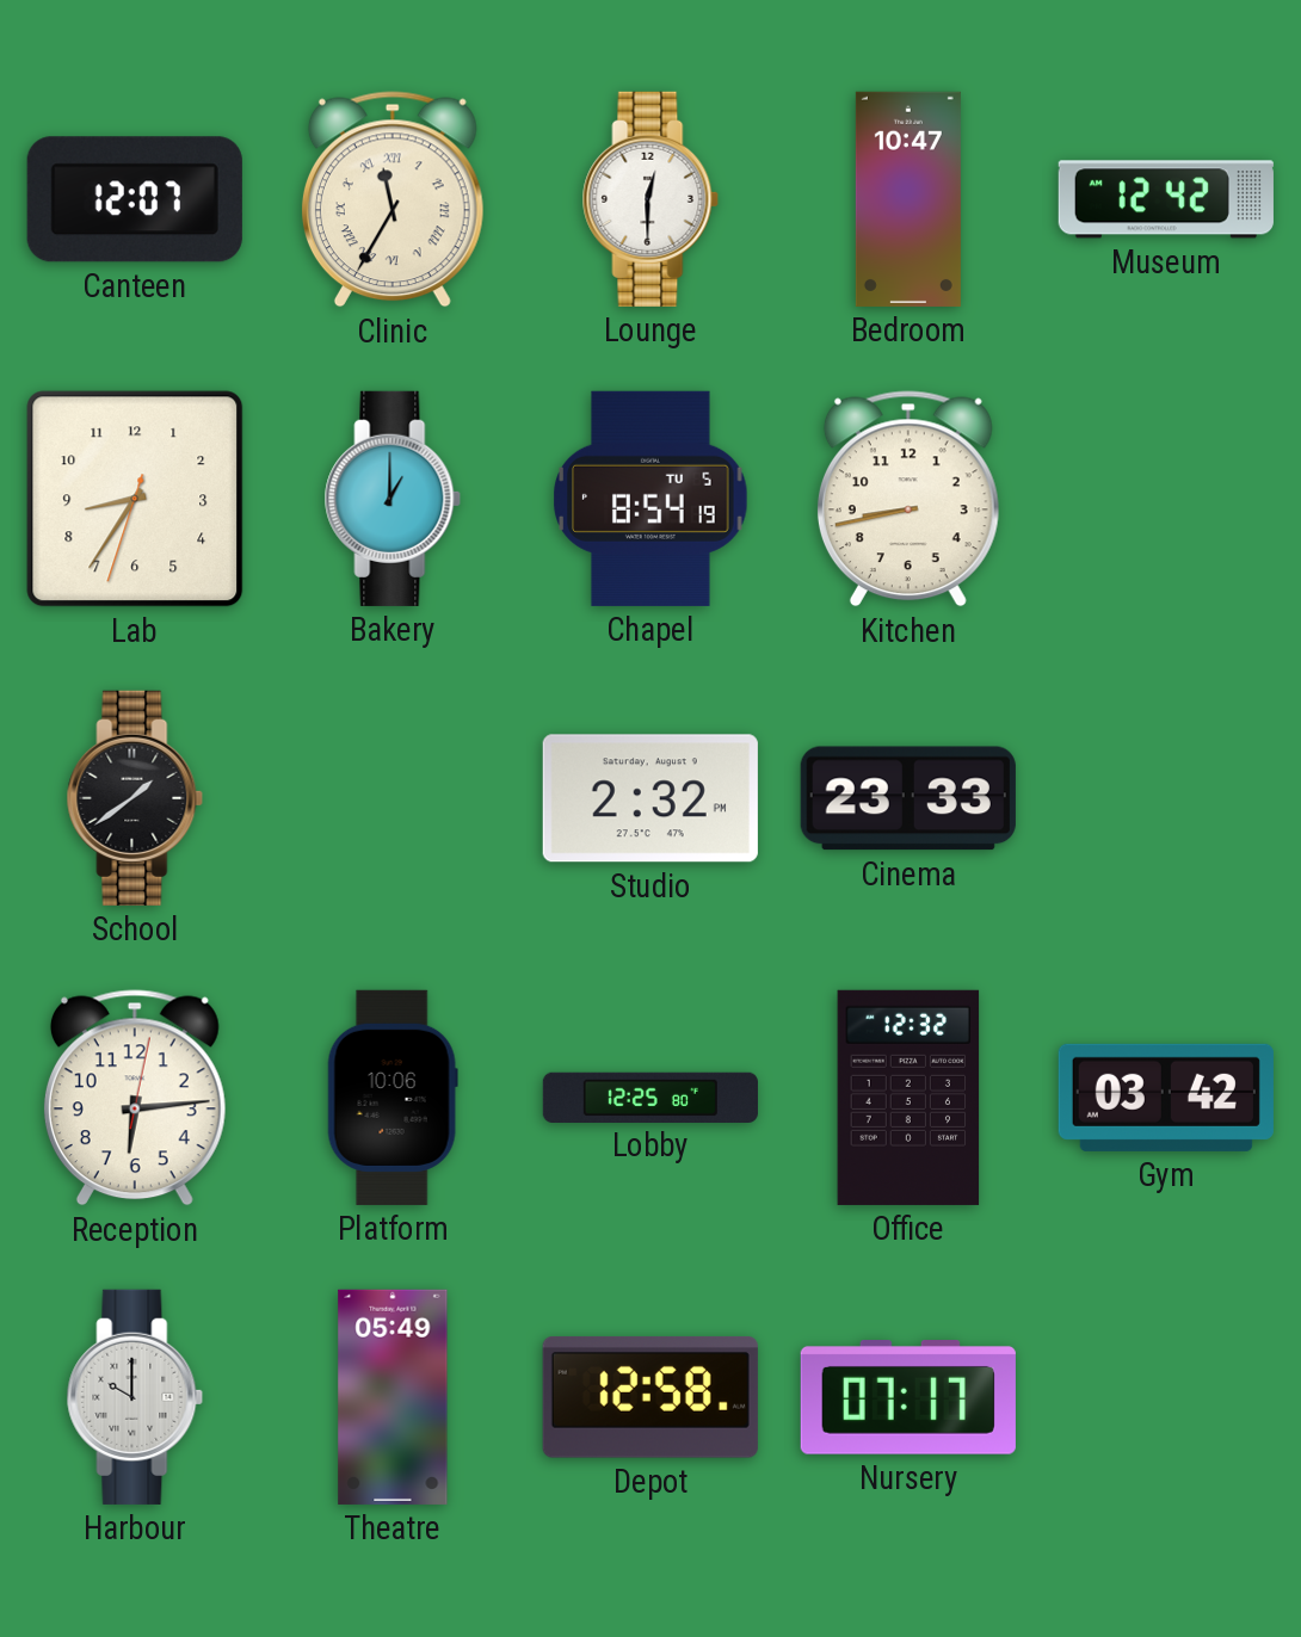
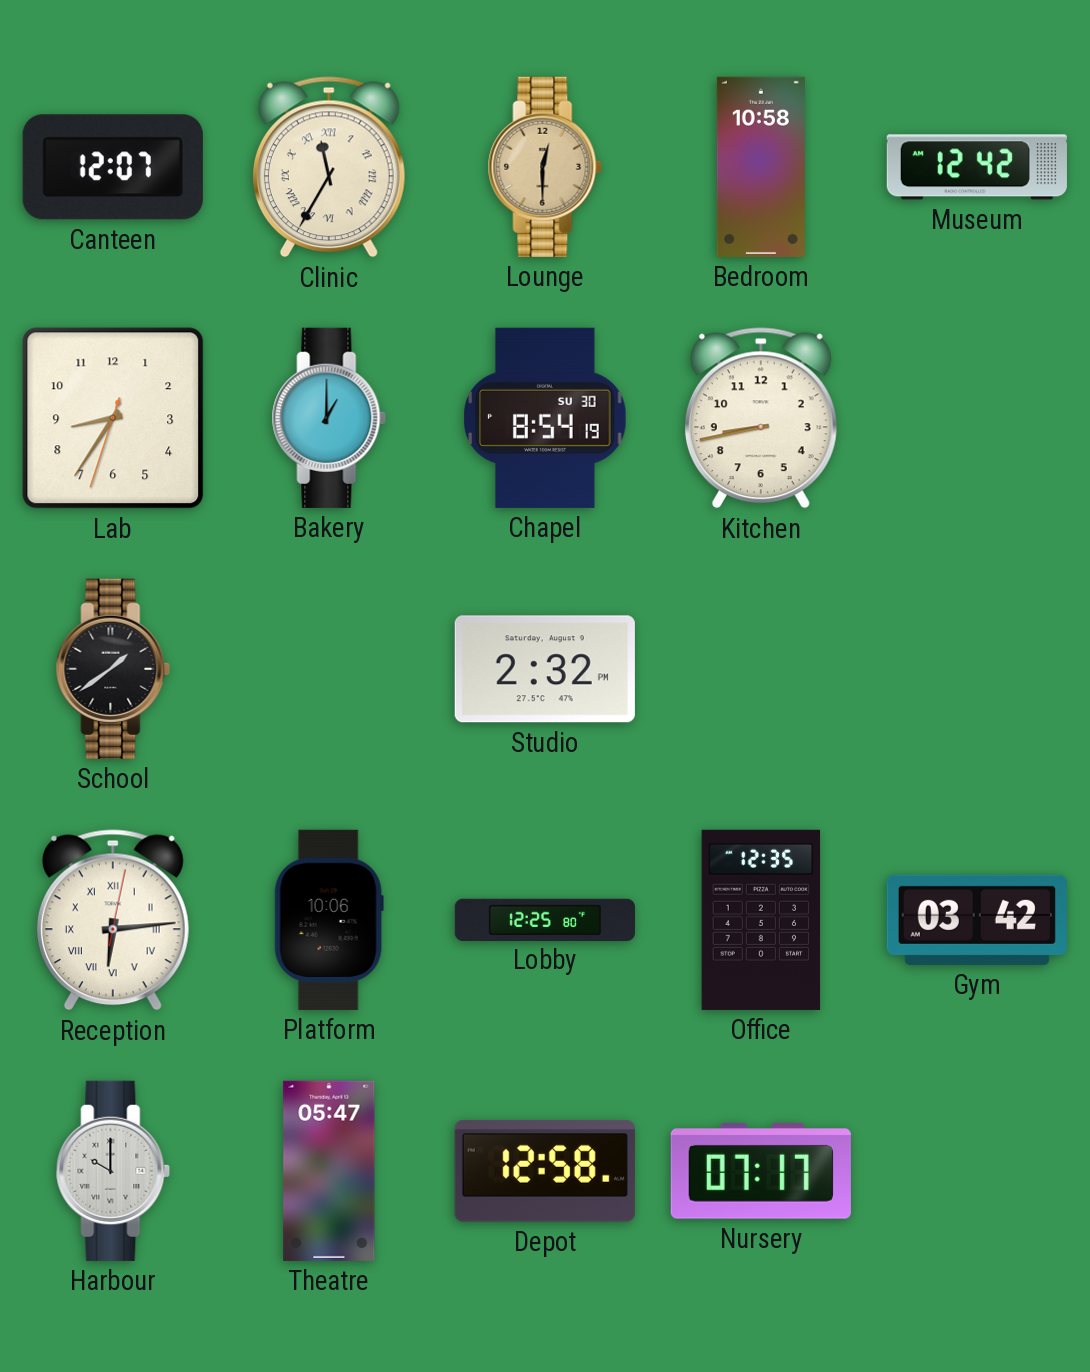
Lounge dial: white -> champagne (545, 167)
Bedroom: 10:47 -> 10:58 (761, 167)
Chapel date: TU 5 -> SU 30 (545, 418)
Cinema: 23:33 -> none (908, 798)
Reception numerals: Arabic -> Roman (113, 920)
Office: 12:32 -> 12:35 (761, 920)
Theatre: 05:49 -> 05:47 (329, 1171)
